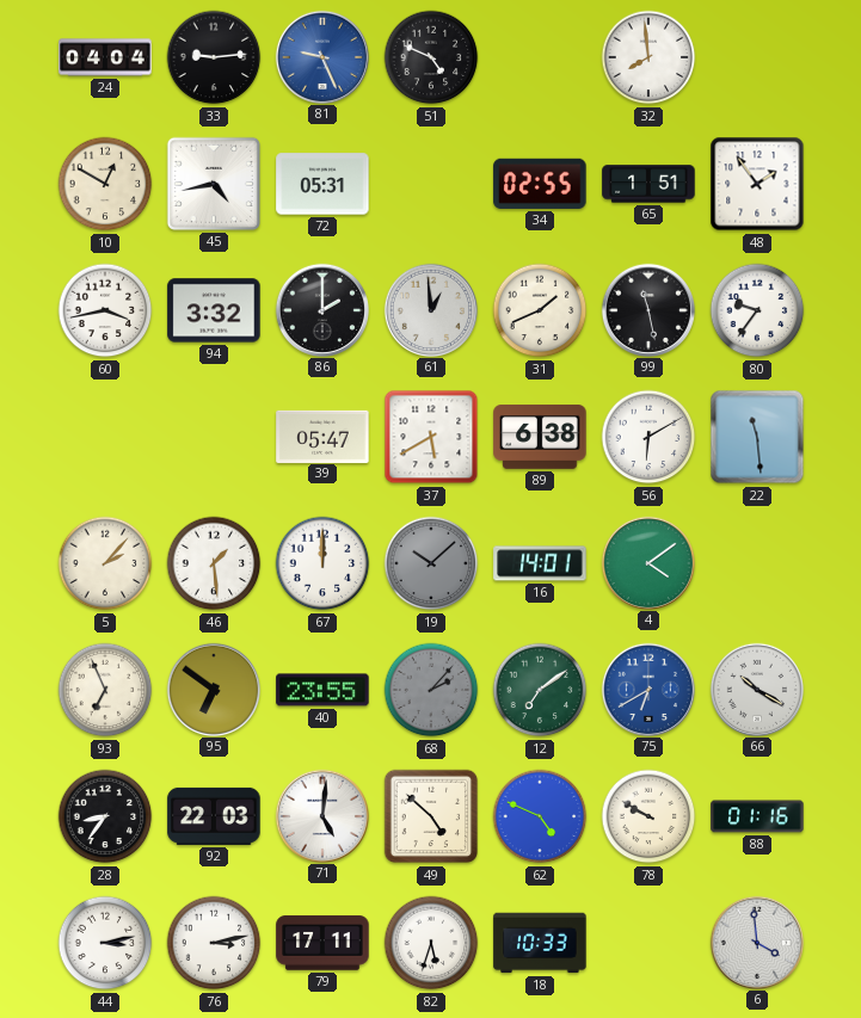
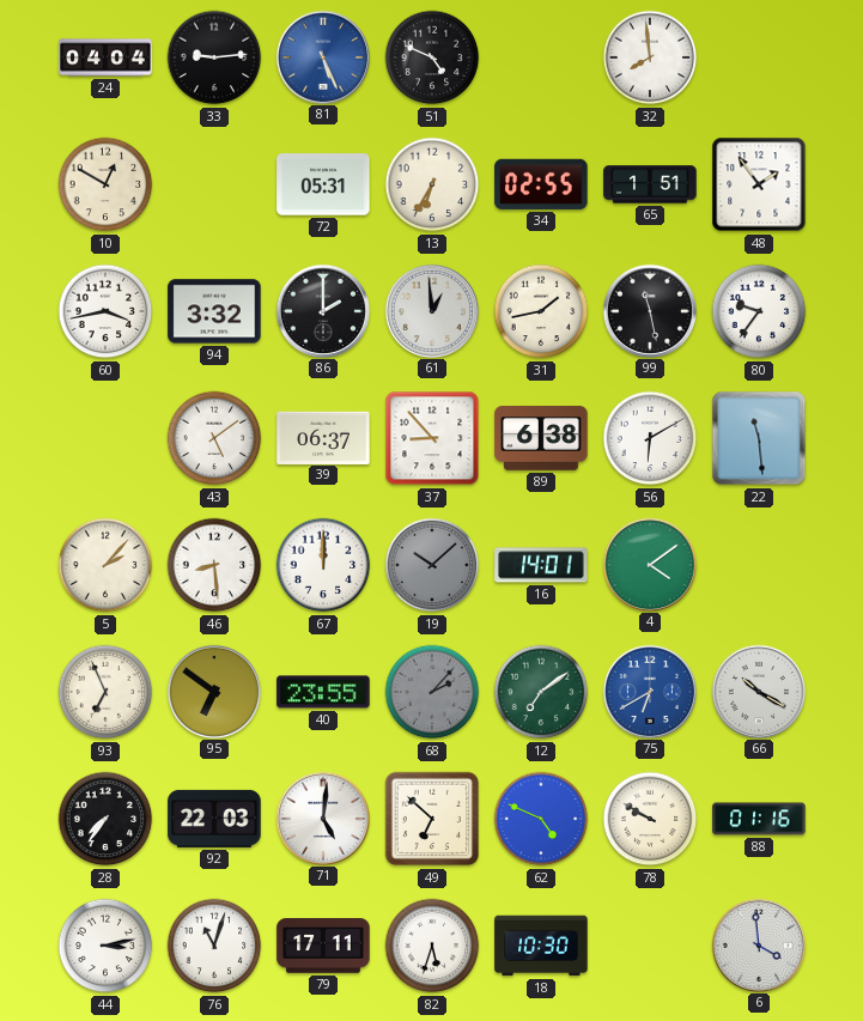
81: 9:26 -> 5:26 (322, 56)
45: 4:43 -> none (214, 184)
13: none -> 6:35 (432, 184)
31: 1:41 -> 1:43 (541, 311)
43: none -> 5:09 (214, 438)
39: 05:47 -> 06:37 (323, 437)
37: 5:40 -> 8:53 (432, 438)
46: 1:29 -> 8:29 (214, 565)
28: 8:36 -> 7:36 (105, 819)
49: 4:52 -> 6:52 (432, 819)
76: 3:13 -> 11:03 (214, 946)
18: 10:33 -> 10:30 (541, 946)
